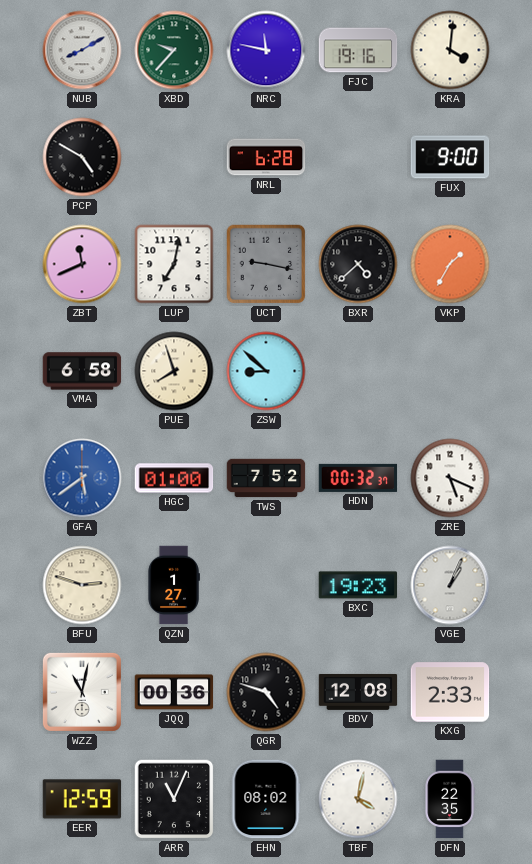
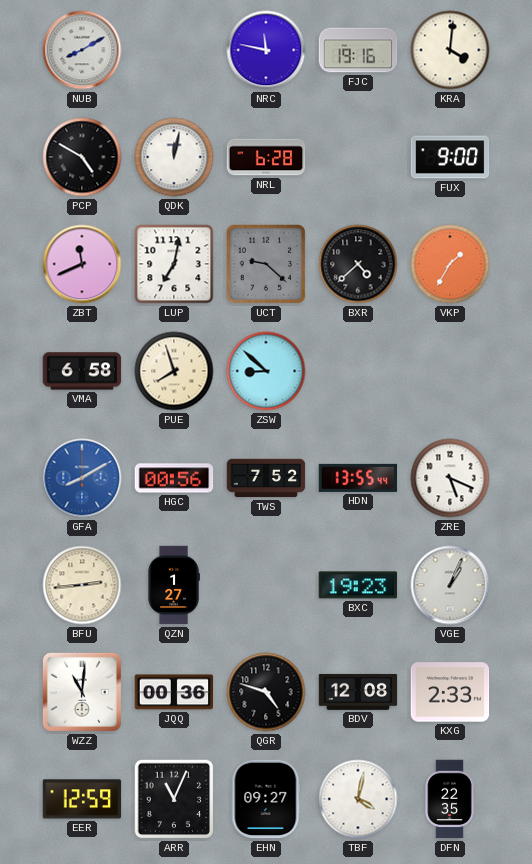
XBD: 9:37 -> none (174, 50)
QDK: none -> 12:02 (174, 157)
UCT: 9:17 -> 9:22 (266, 264)
GFA: 5:39 -> 8:10 (82, 478)
HGC: 01:00 -> 00:56 (174, 478)
HDN: 00:32 -> 13:55 (358, 478)
BFU: 2:48 -> 2:44 (82, 585)
WZZ: 11:02 -> 11:01 (82, 692)
EHN: 08:02 -> 09:27 (266, 799)
